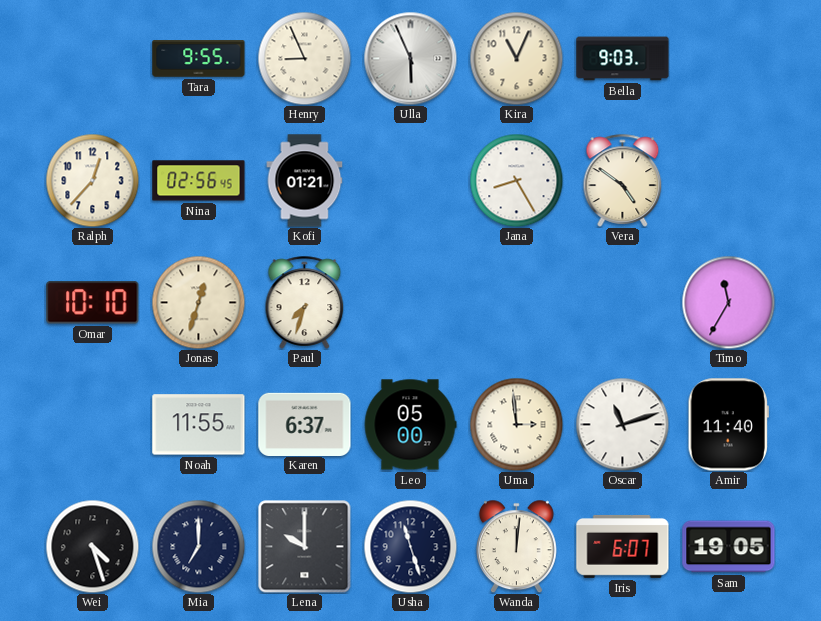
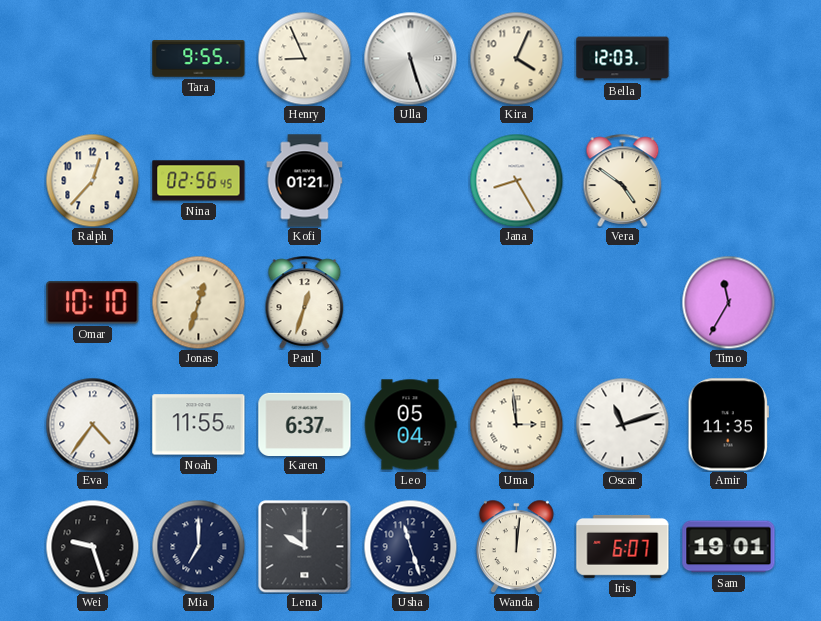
Ulla: 5:56 -> 5:27 (410, 58)
Kira: 11:04 -> 4:04 (516, 58)
Bella: 9:03 -> 12:03 (623, 59)
Paul: 7:33 -> 12:33 (305, 302)
Eva: none -> 4:36 (92, 424)
Leo: 05:00 -> 05:04 (410, 425)
Amir: 11:40 -> 11:35 (728, 425)
Wei: 4:27 -> 9:27 (92, 546)
Sam: 19:05 -> 19:01 (729, 547)
